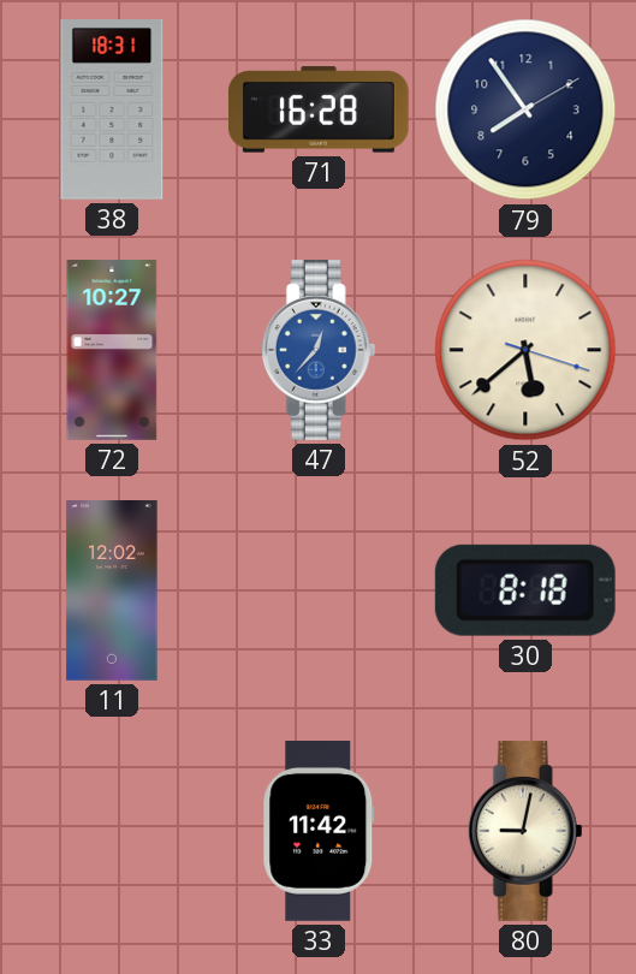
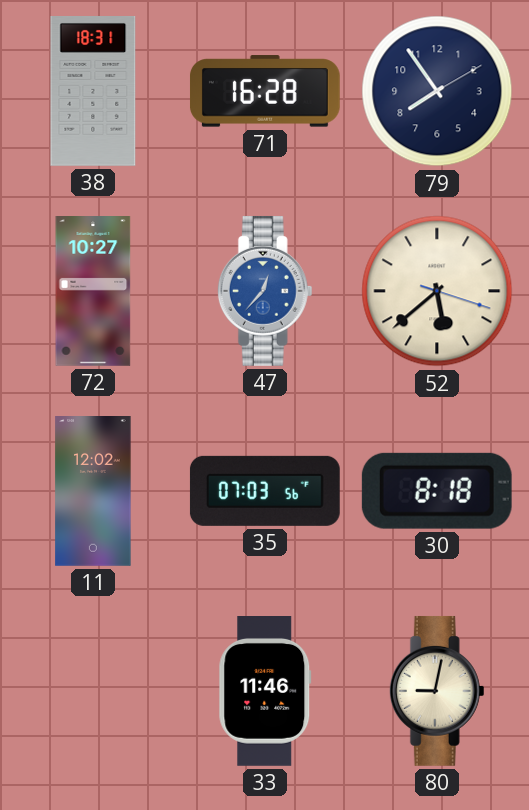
35: none -> 07:03 (265, 491)
33: 11:42 -> 11:46 (265, 692)
